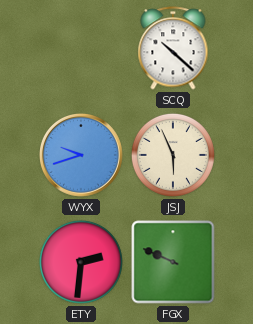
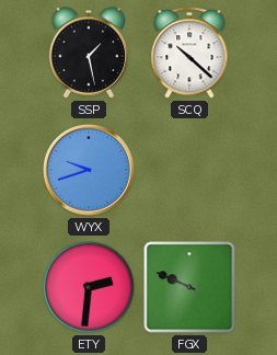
SSP: none -> 1:28 (89, 53)
JSJ: 5:56 -> none (173, 155)
